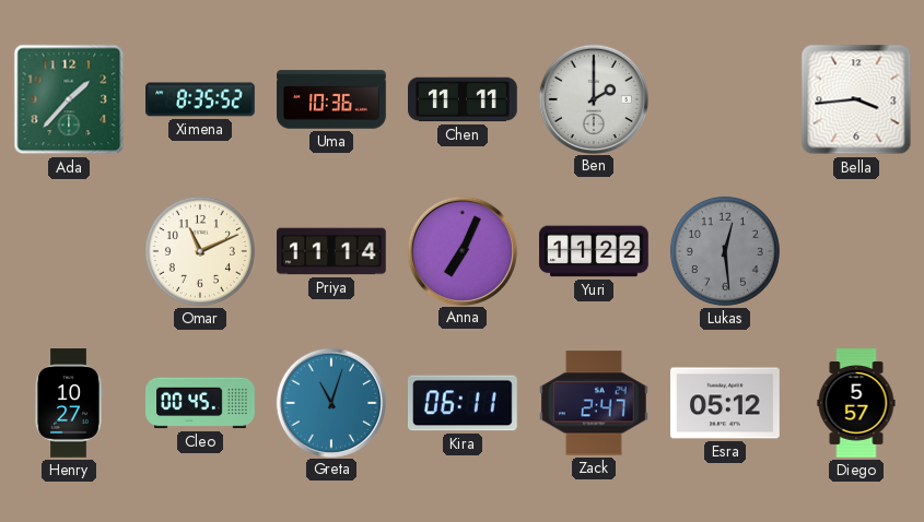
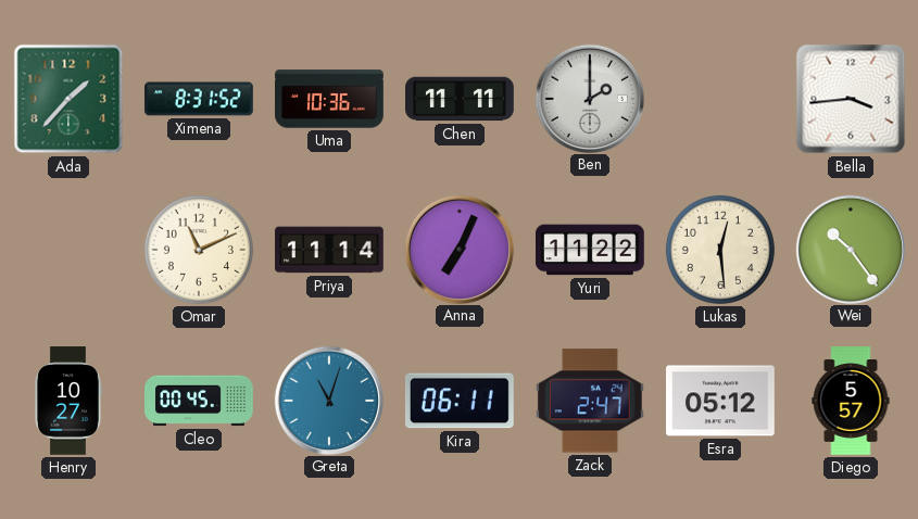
Ximena: 8:35 -> 8:31 (199, 99)
Lukas dial: grey -> cream (720, 250)
Wei: none -> 10:24 (850, 249)
